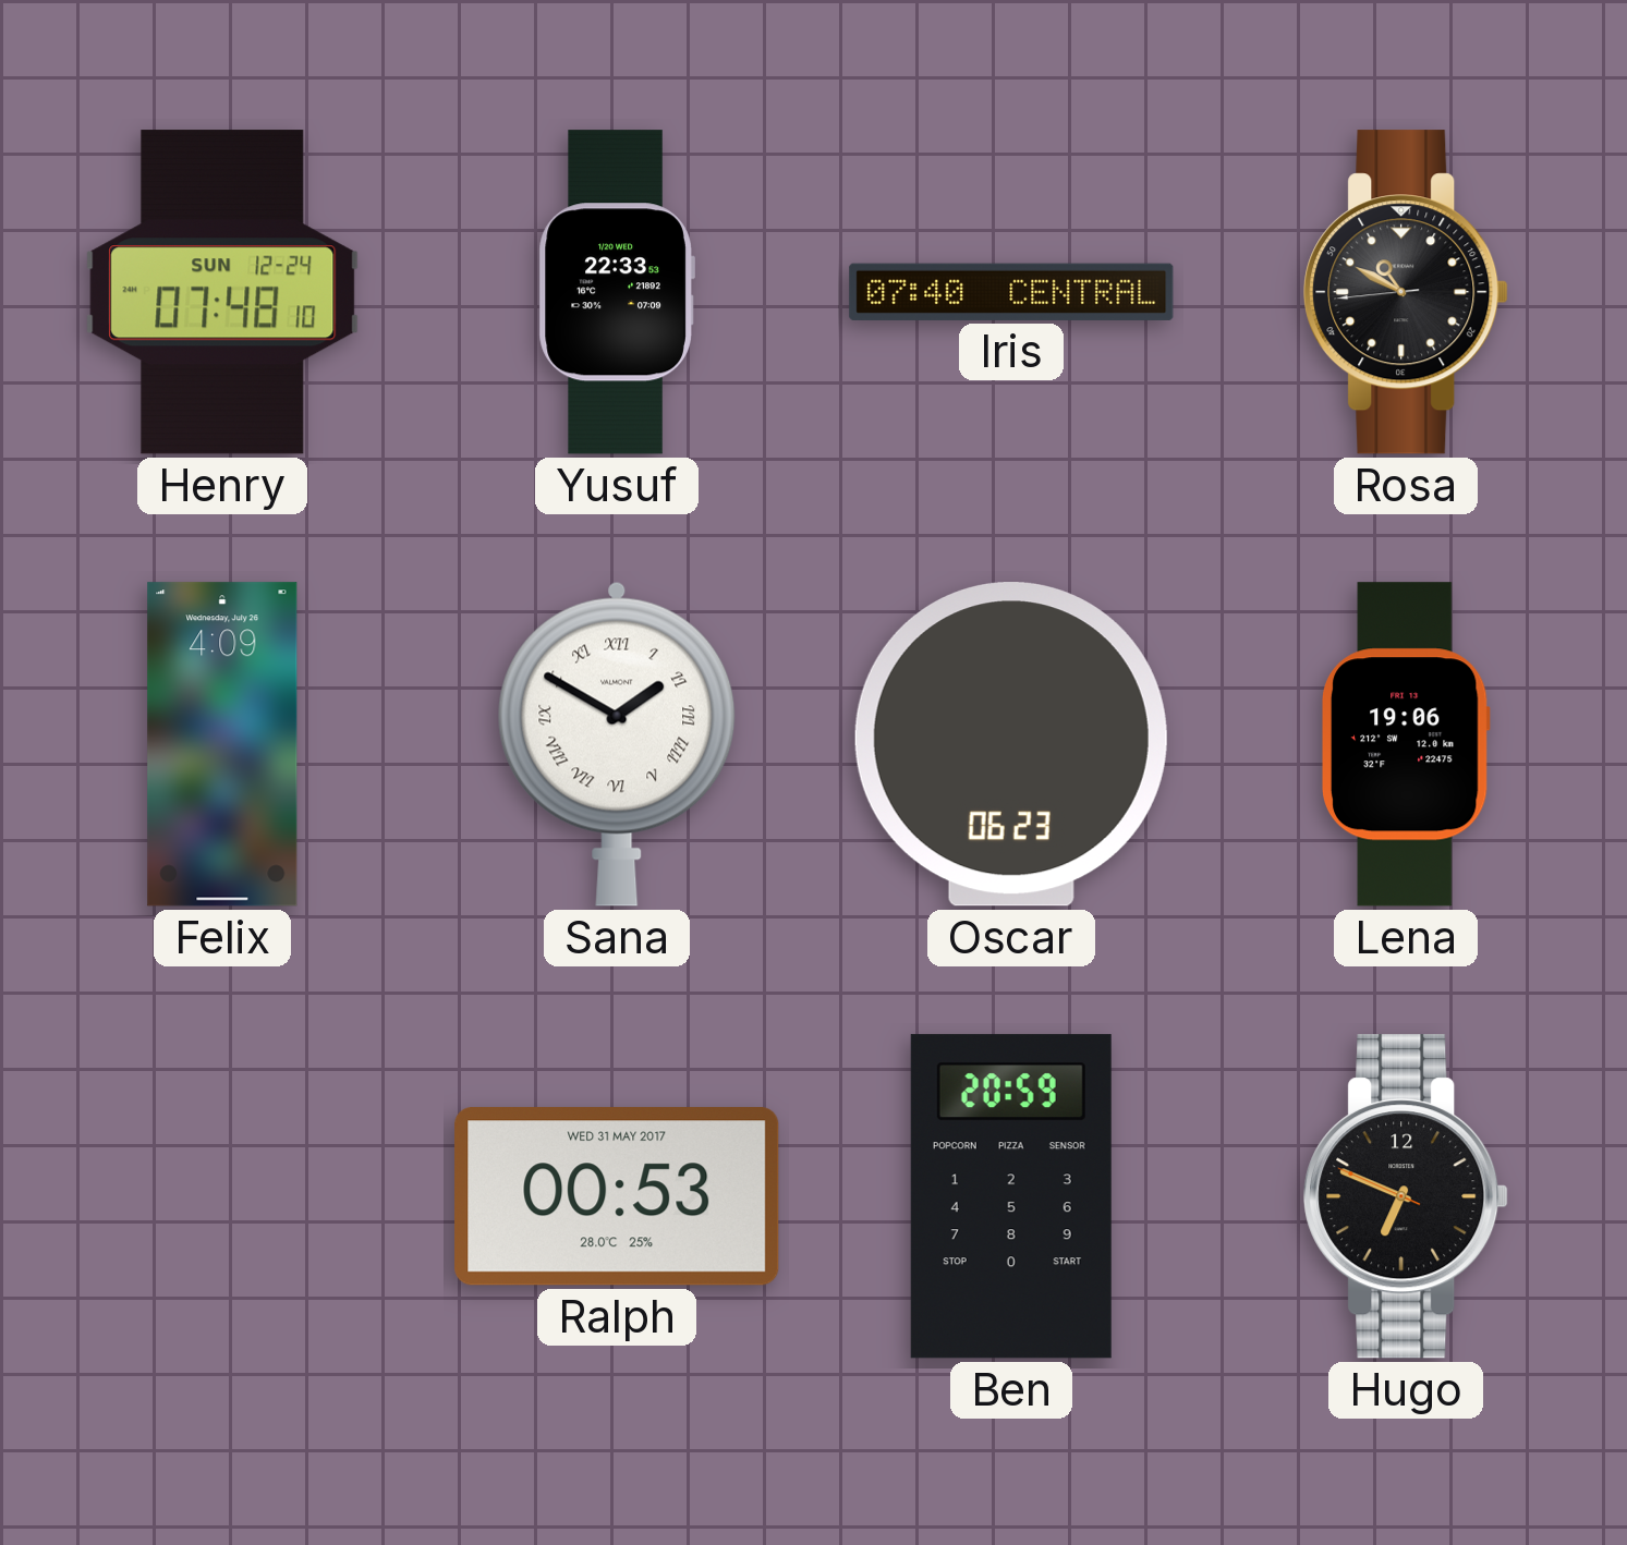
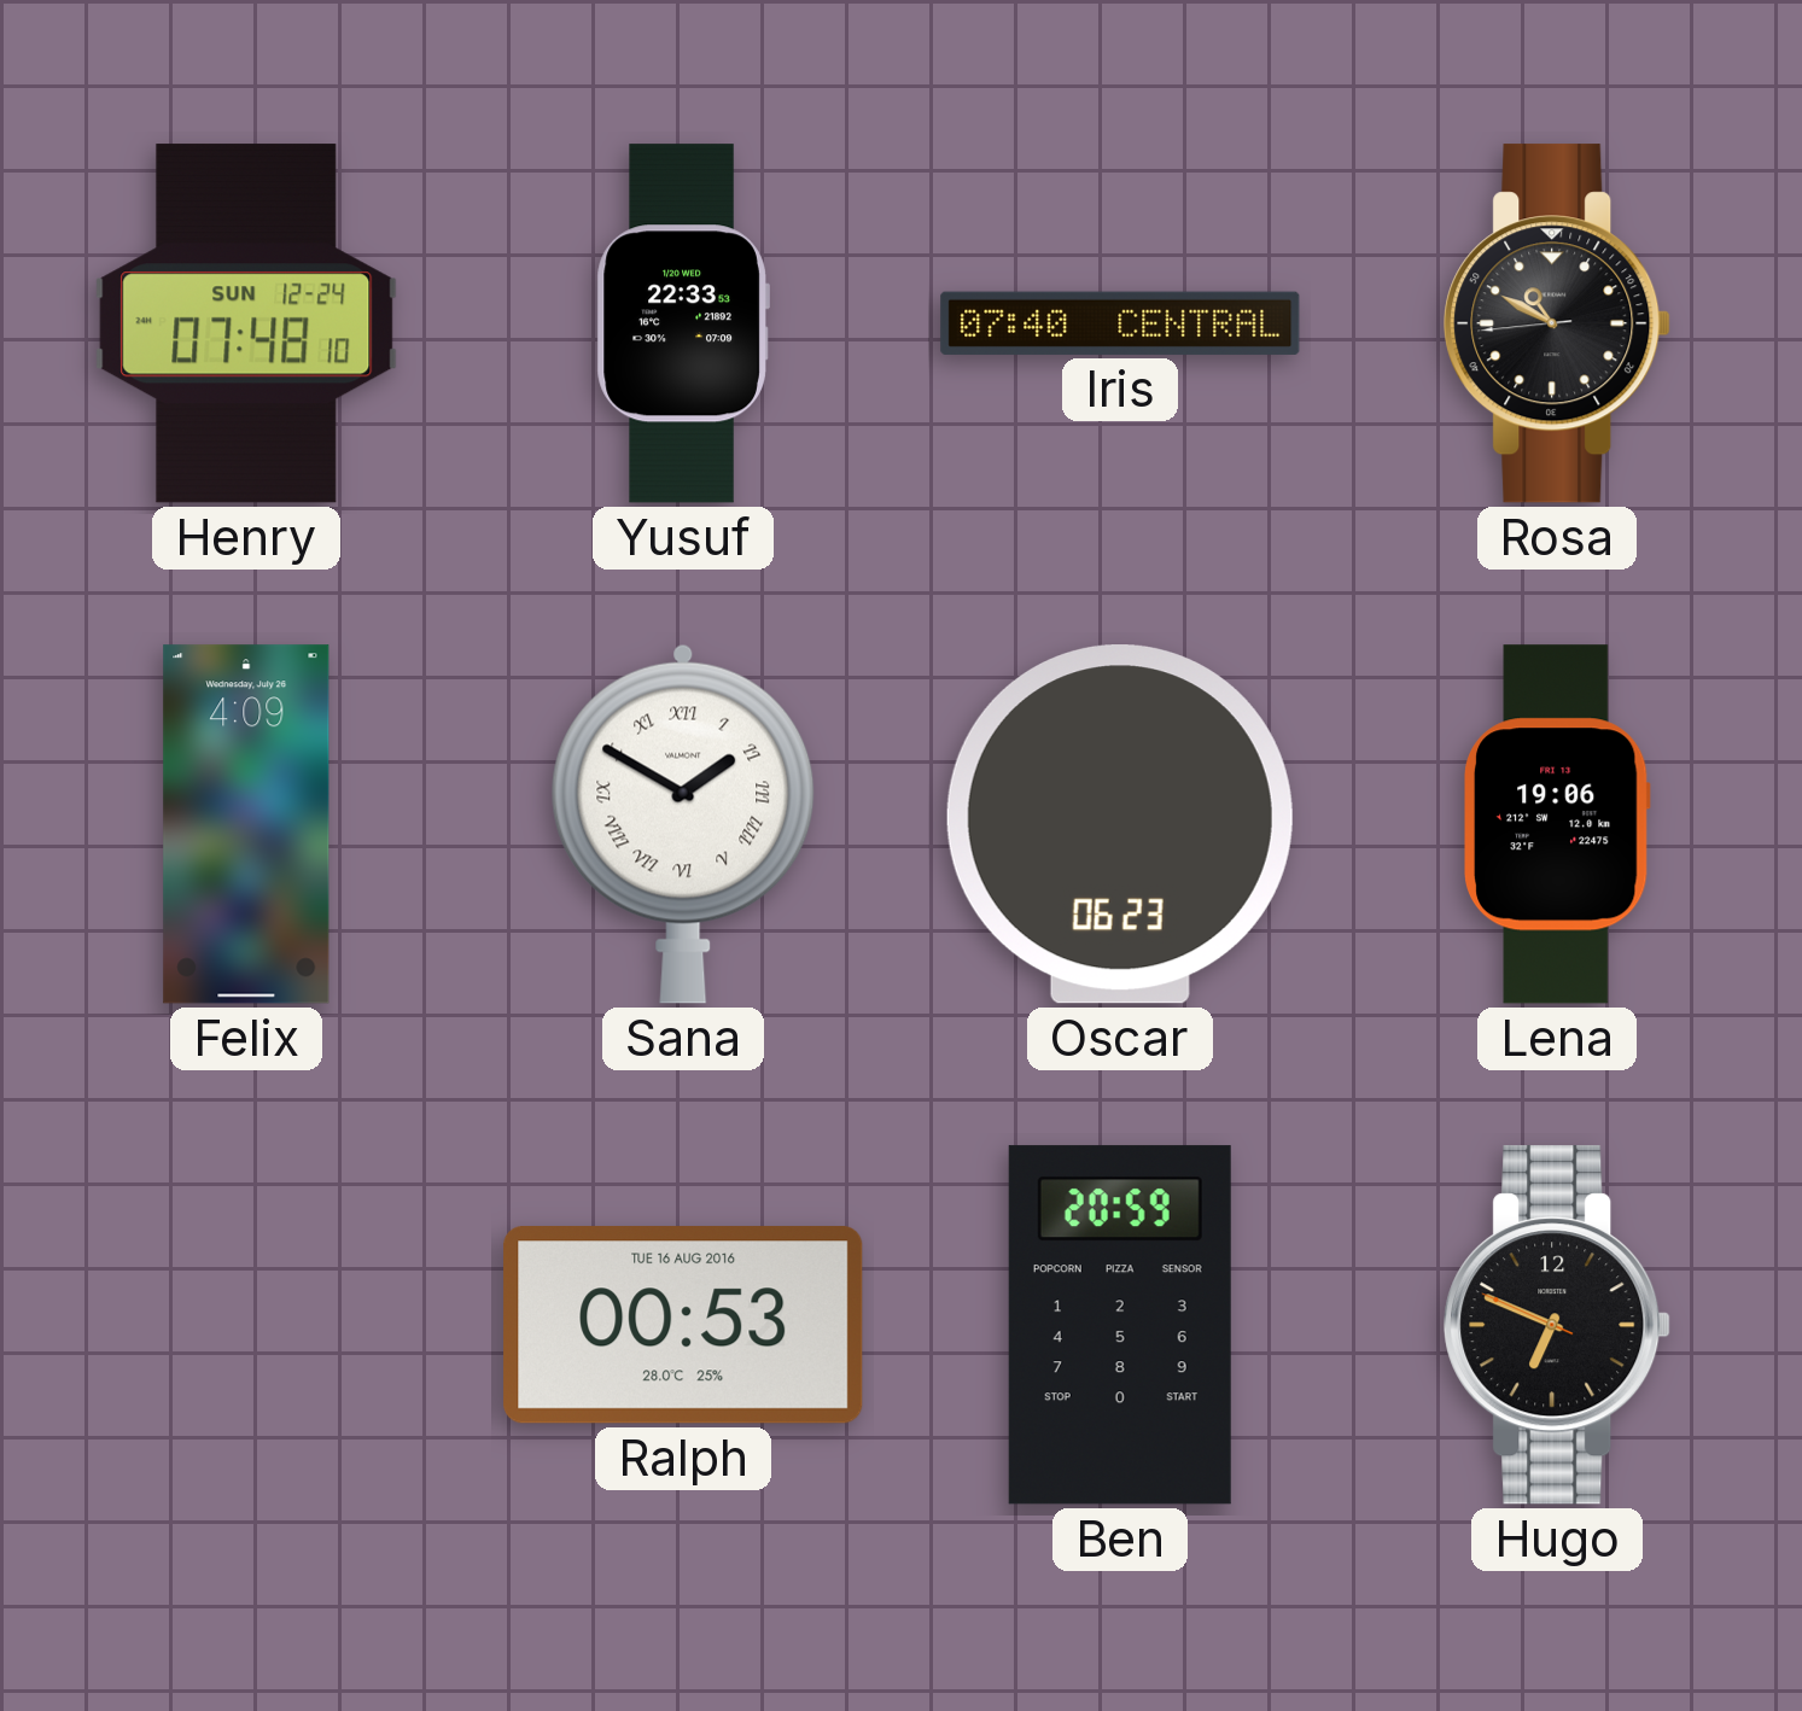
Ralph date: WED 31 MAY 2017 -> TUE 16 AUG 2016 (683, 1325)
